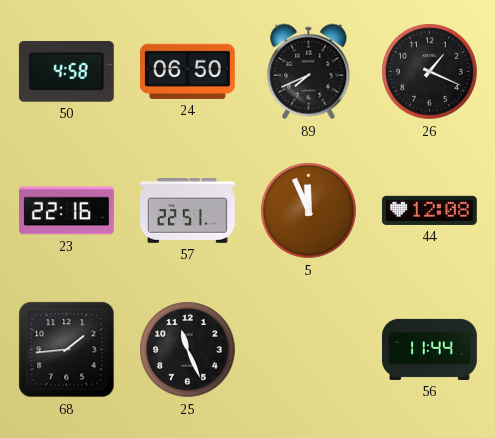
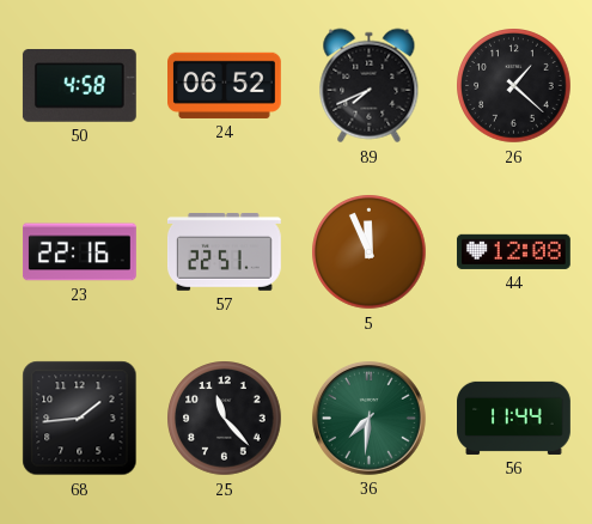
24: 06:50 -> 06:52 (225, 85)
26: 1:19 -> 1:22 (514, 86)
25: 11:26 -> 11:23 (225, 419)
36: none -> 7:31 (368, 418)
